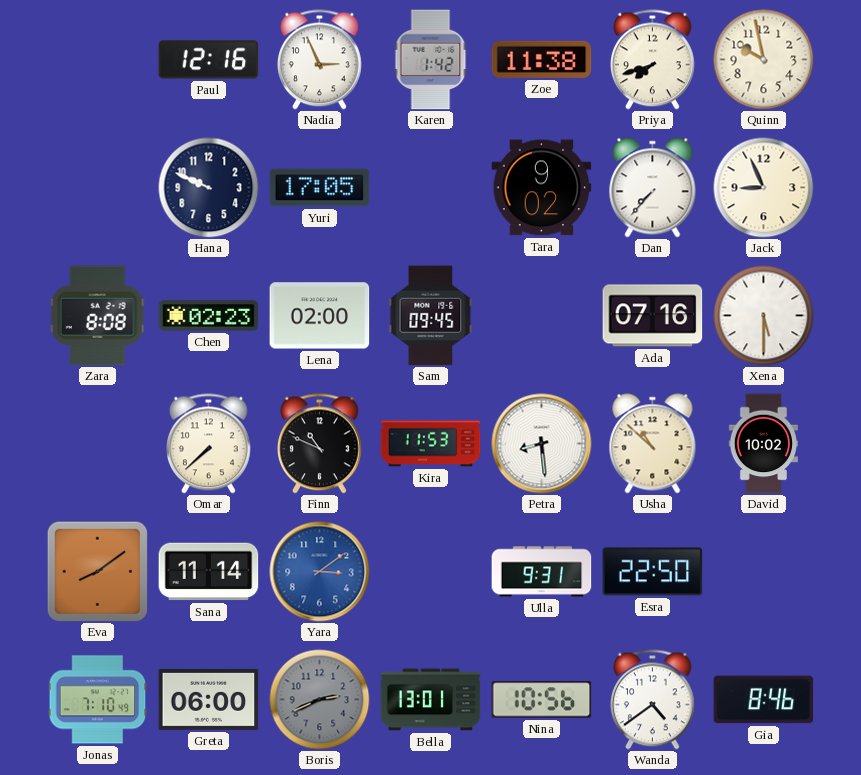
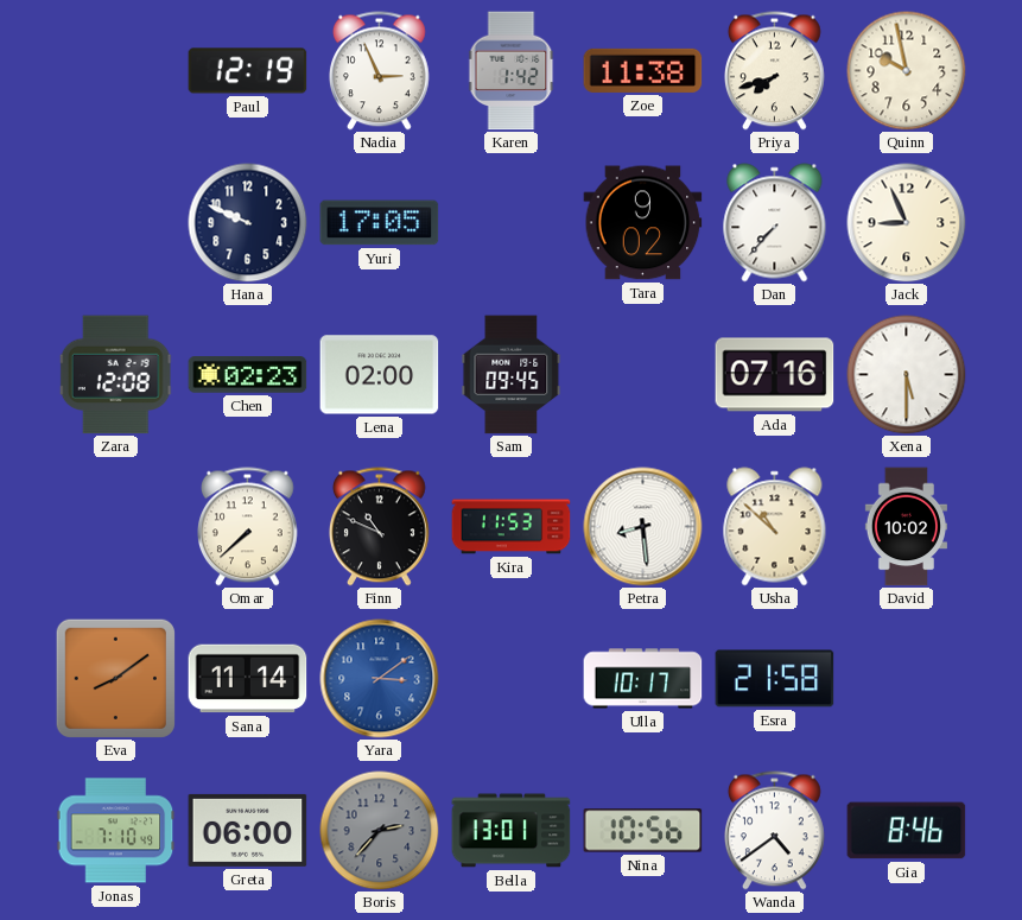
Paul: 12:16 -> 12:19 (248, 71)
Zara: 8:08 -> 12:08 (116, 375)
Ulla: 9:31 -> 10:17 (643, 679)
Esra: 22:50 -> 21:58 (775, 679)
Boris: 2:41 -> 2:37 (380, 831)
